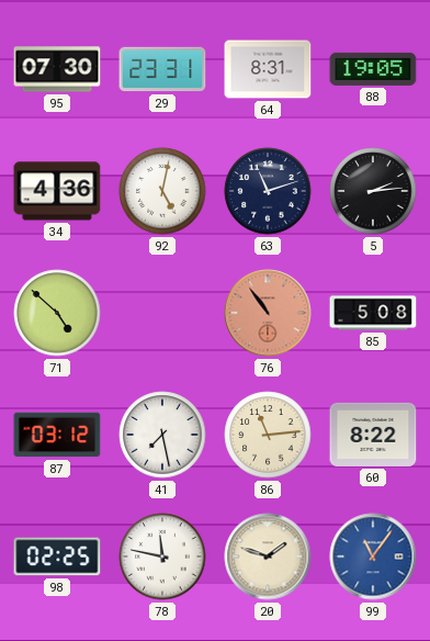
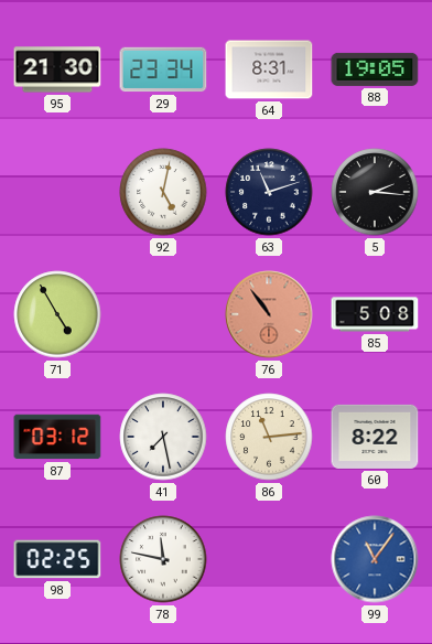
95: 07:30 -> 21:30 (57, 69)
29: 23:31 -> 23:34 (163, 69)
34: 4:36 -> none (57, 191)
5: 2:14 -> 2:16 (375, 192)
71: 4:52 -> 4:55 (57, 314)
20: 1:48 -> none (268, 556)
